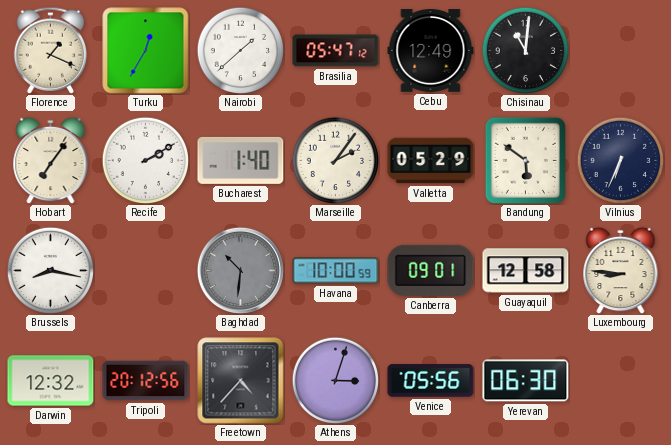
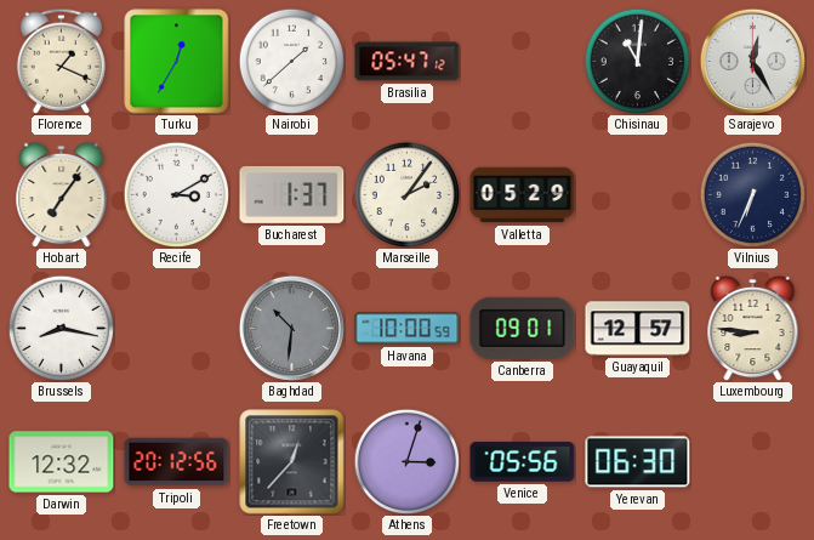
Cebu: 12:49 -> none (431, 51)
Sarajevo: none -> 12:25 (752, 61)
Recife: 2:10 -> 3:10 (176, 194)
Bucharest: 1:40 -> 1:37 (292, 194)
Bandung: 5:51 -> none (525, 160)
Guayaquil: 12:58 -> 12:57 (638, 329)
Freetown: 4:37 -> 12:37 (292, 462)
